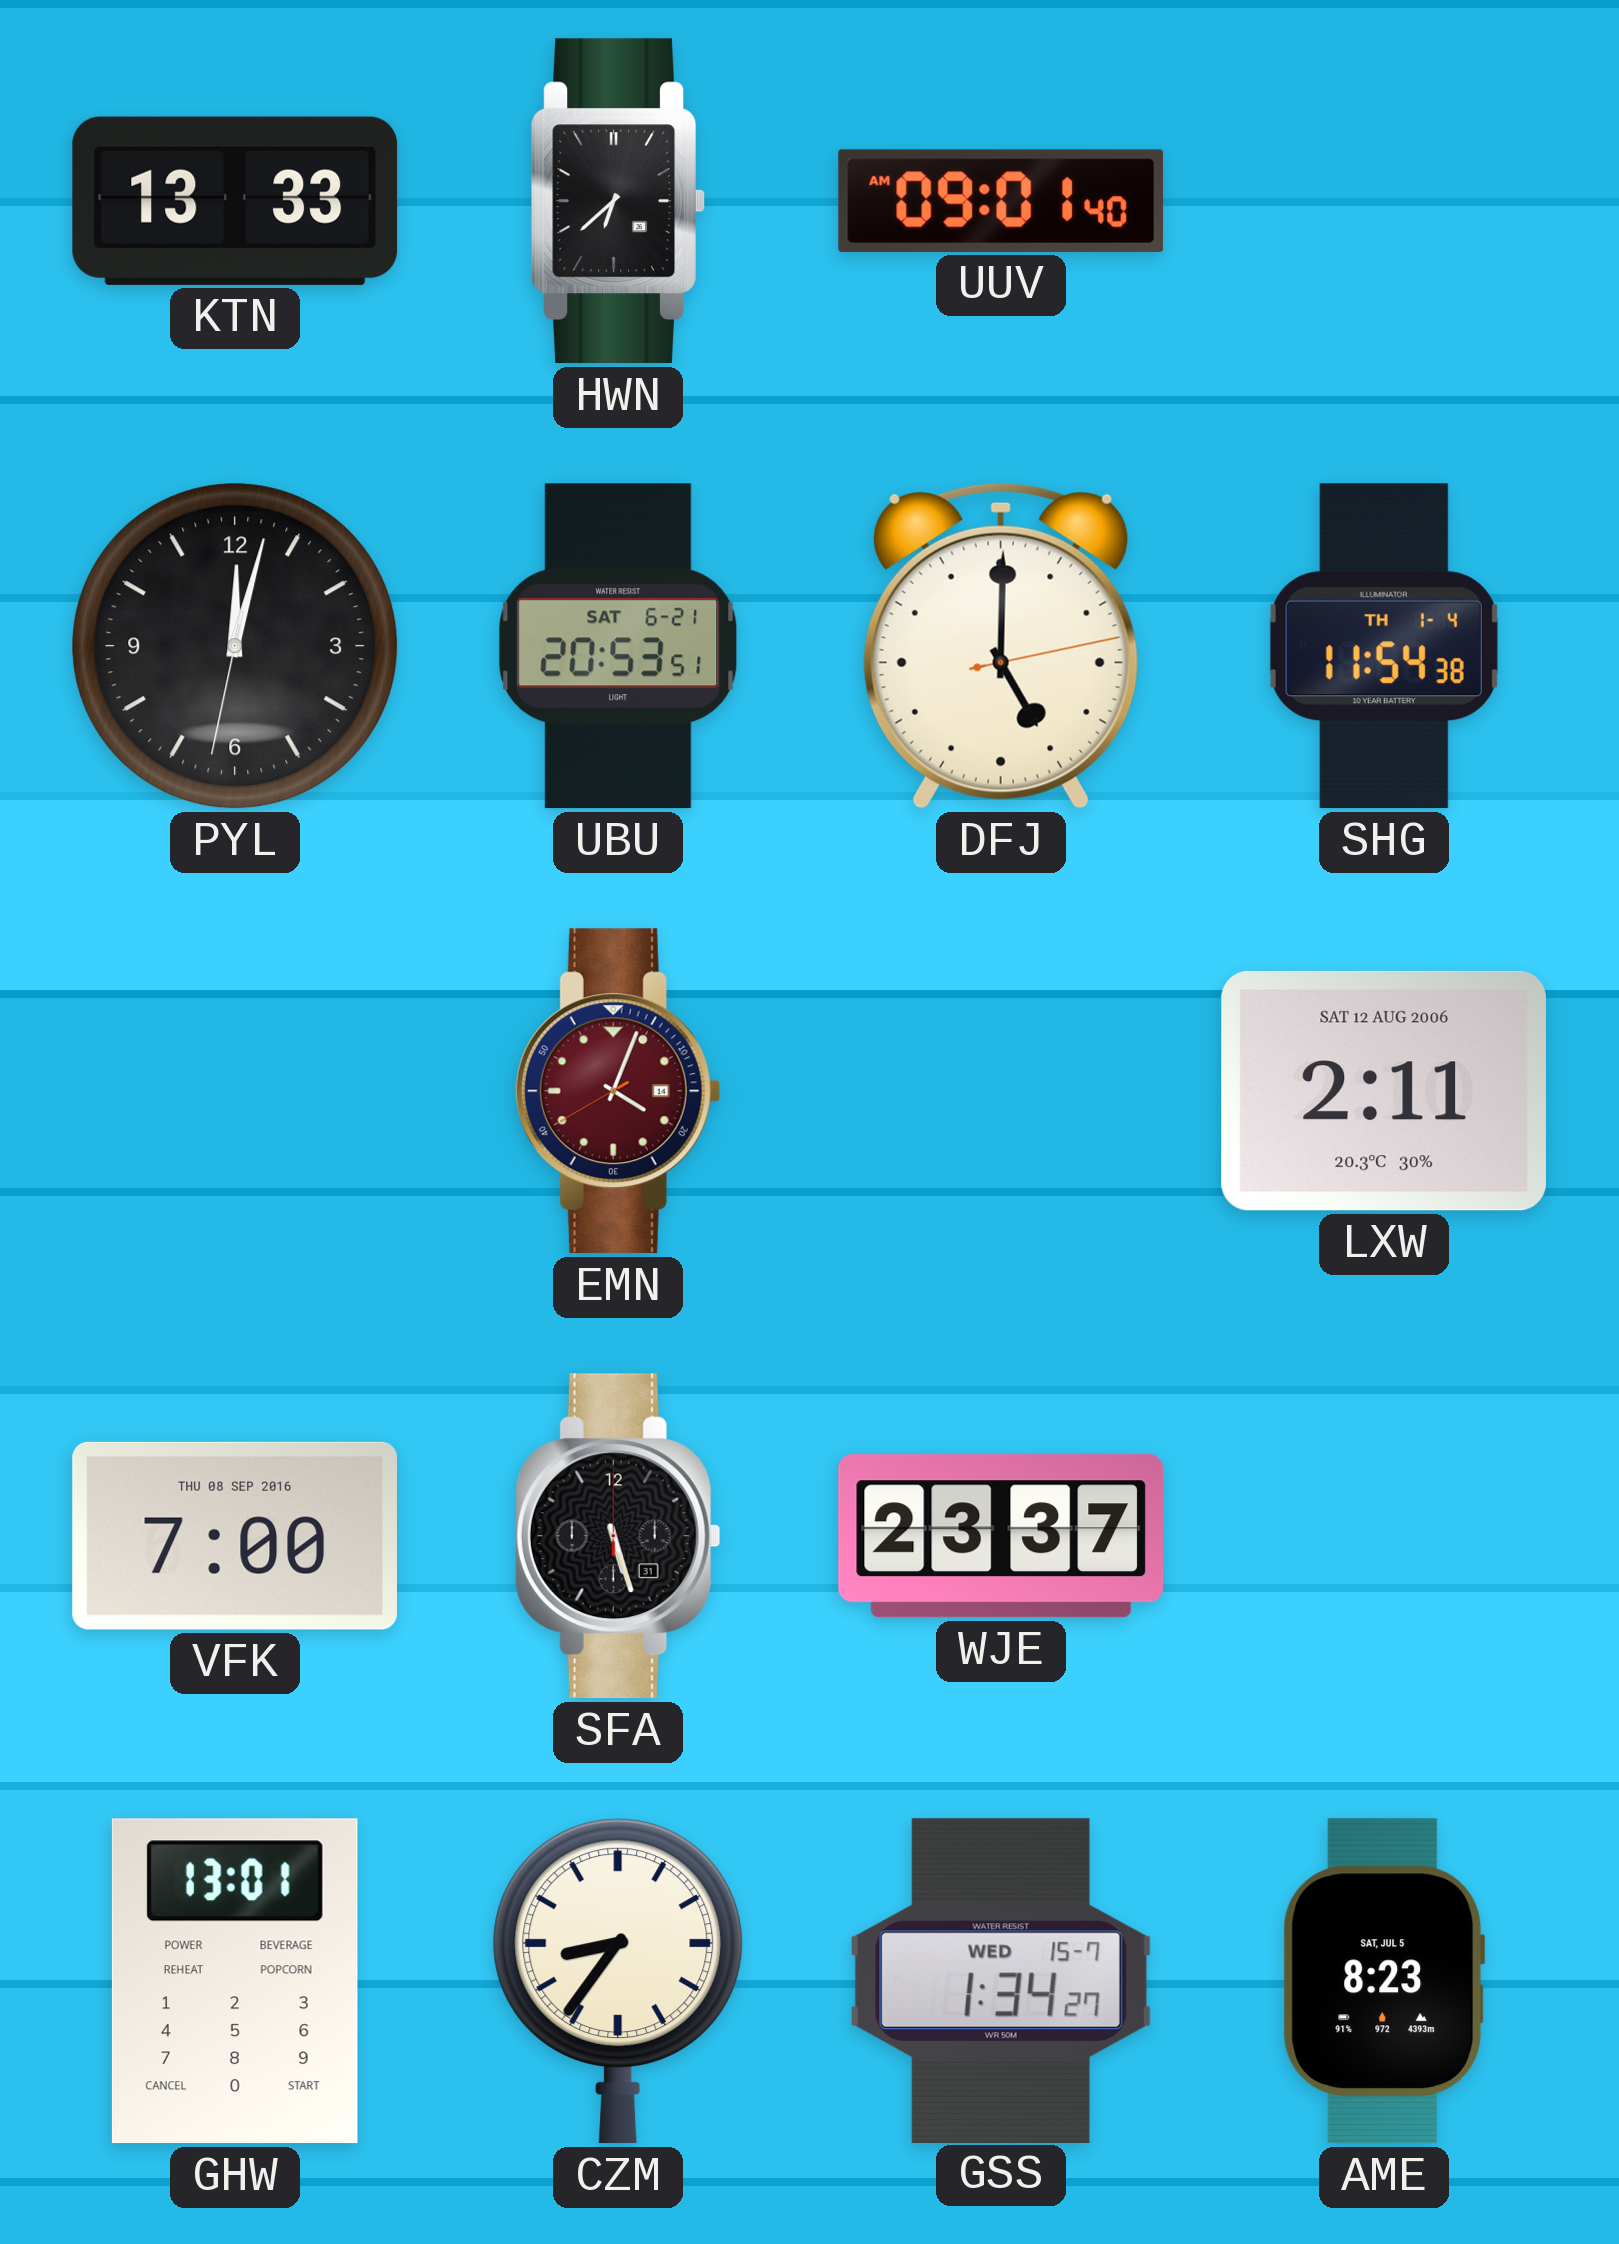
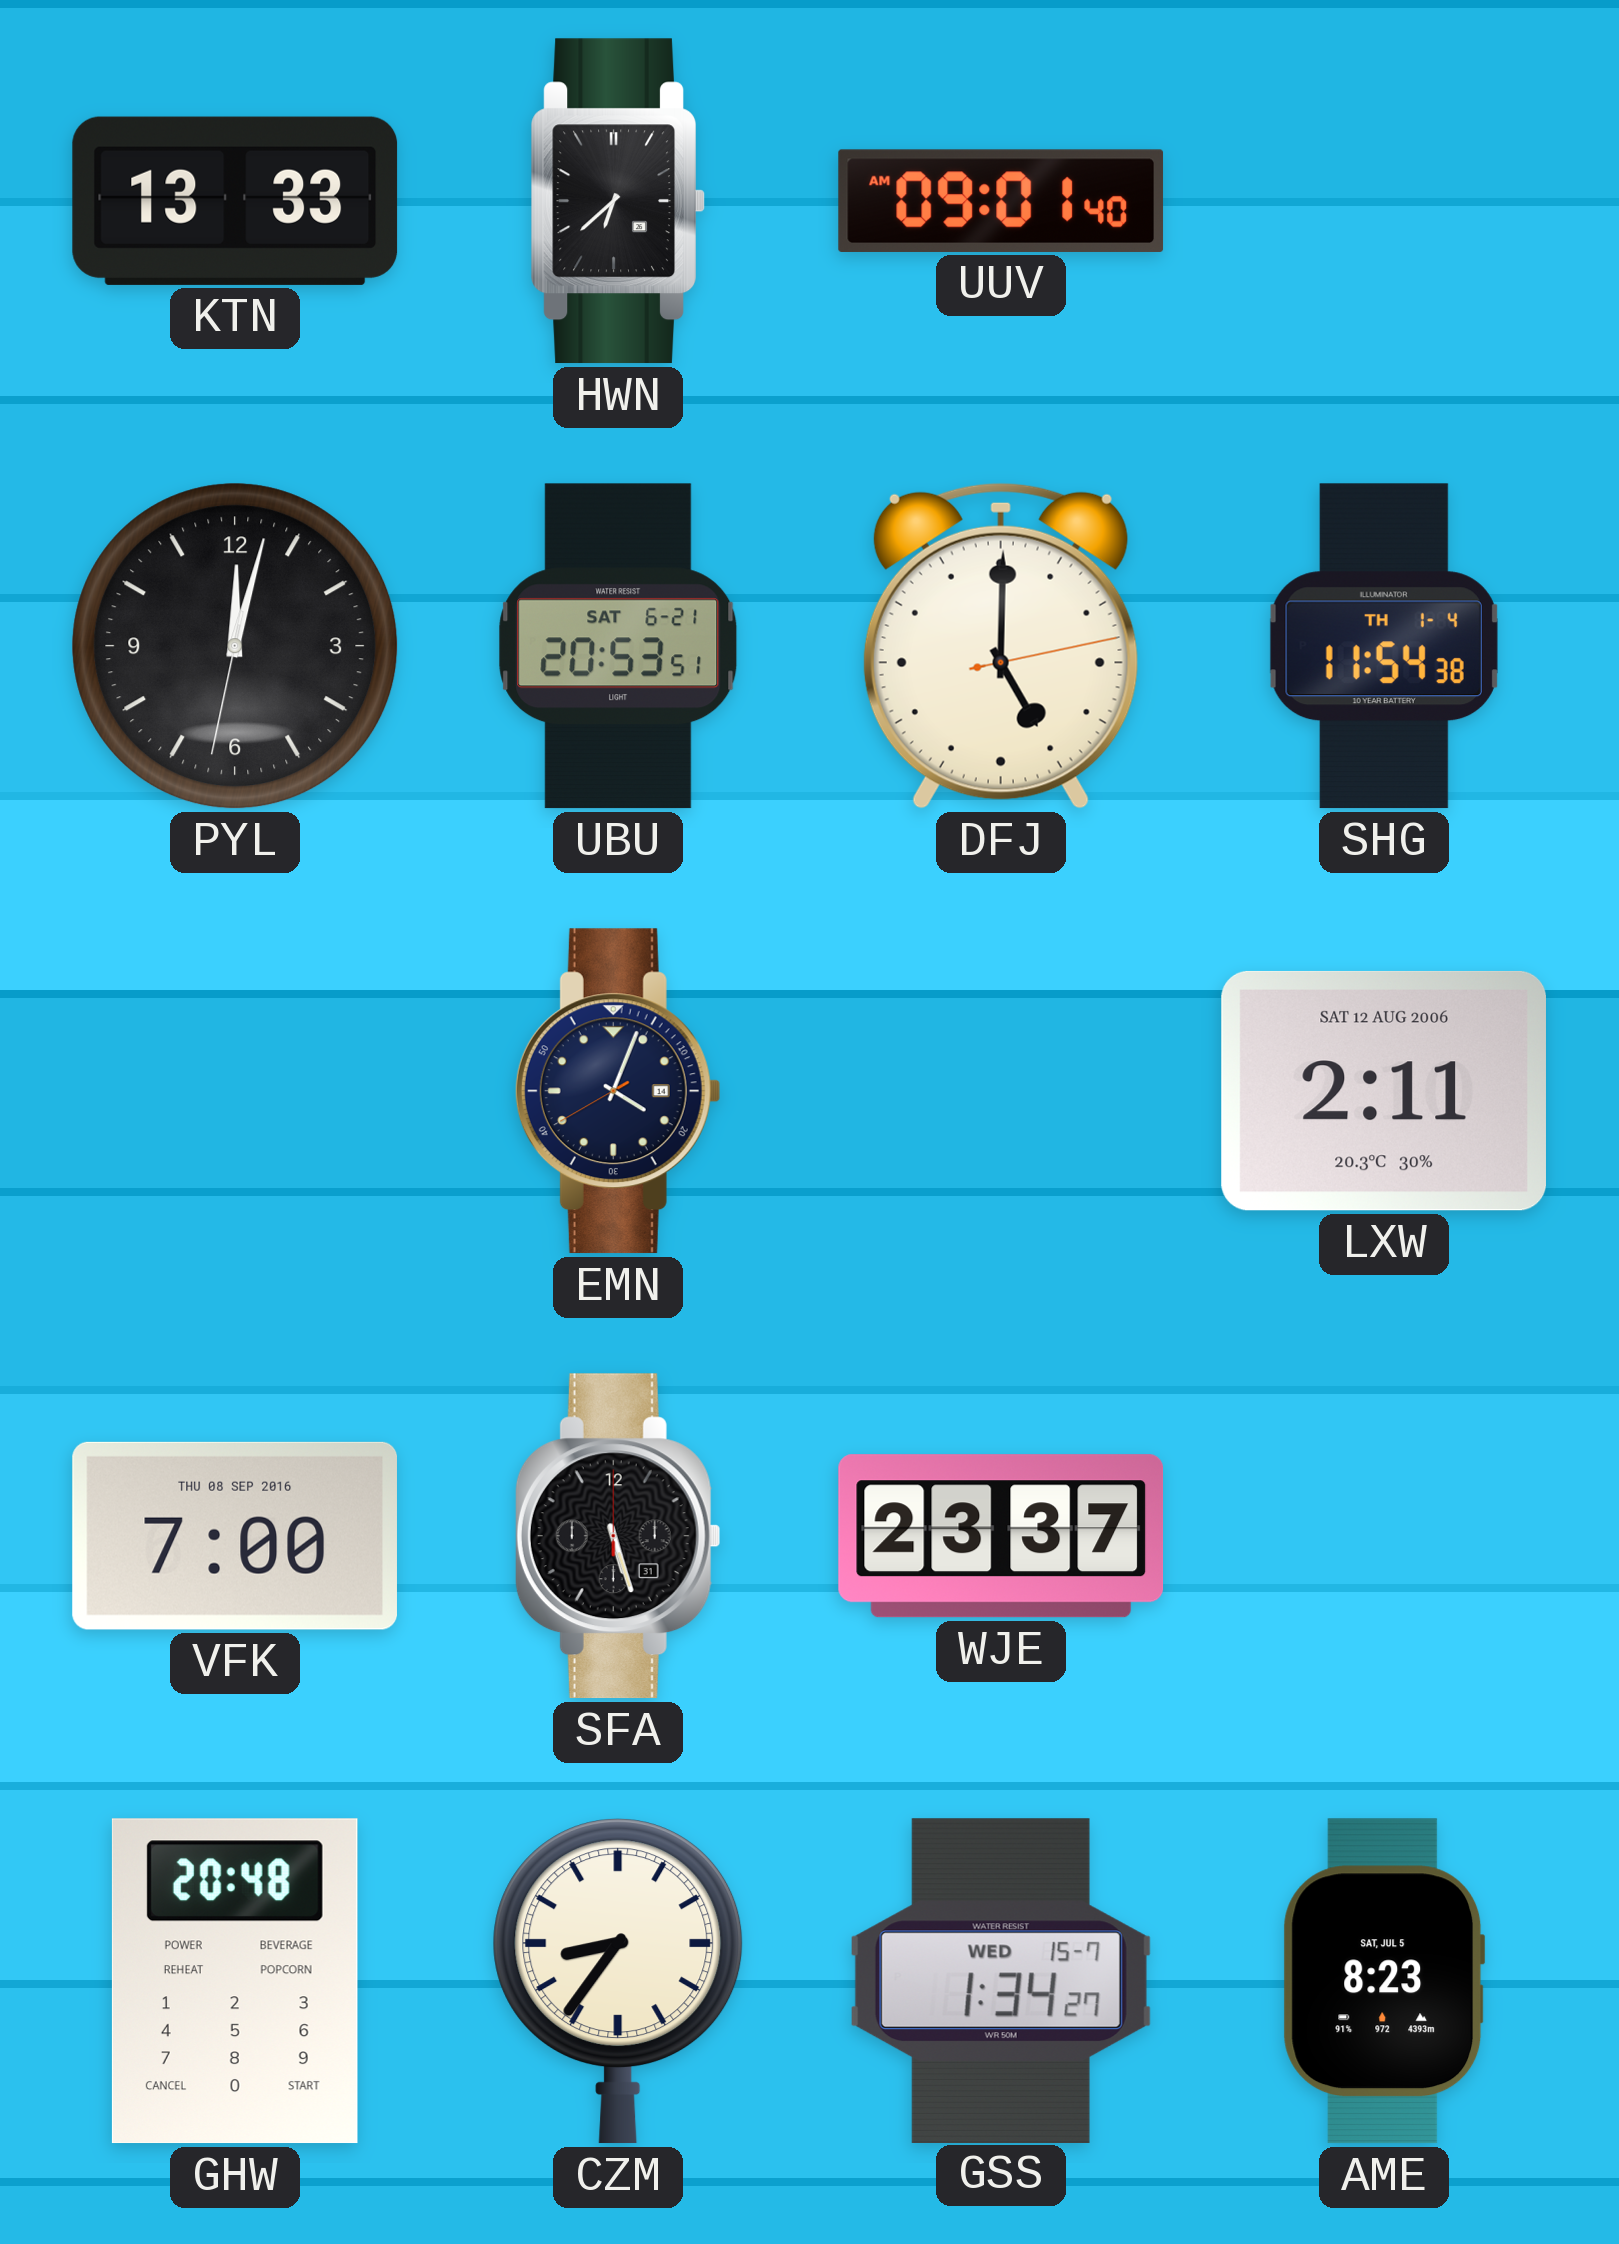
EMN dial: burgundy -> navy (618, 1091)
GHW: 13:01 -> 20:48 (235, 1981)
